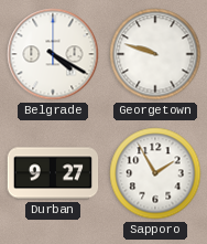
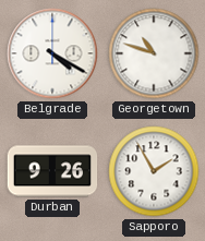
Georgetown: 9:48 -> 10:48 (154, 53)
Durban: 9:27 -> 9:26 (52, 171)
